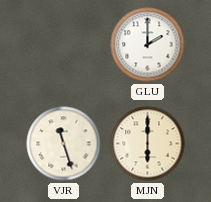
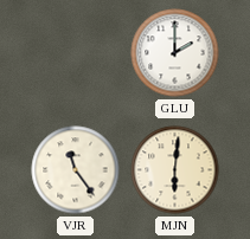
VJR: 11:27 -> 11:24 (76, 170)
MJN: 6:00 -> 6:01 (175, 170)
